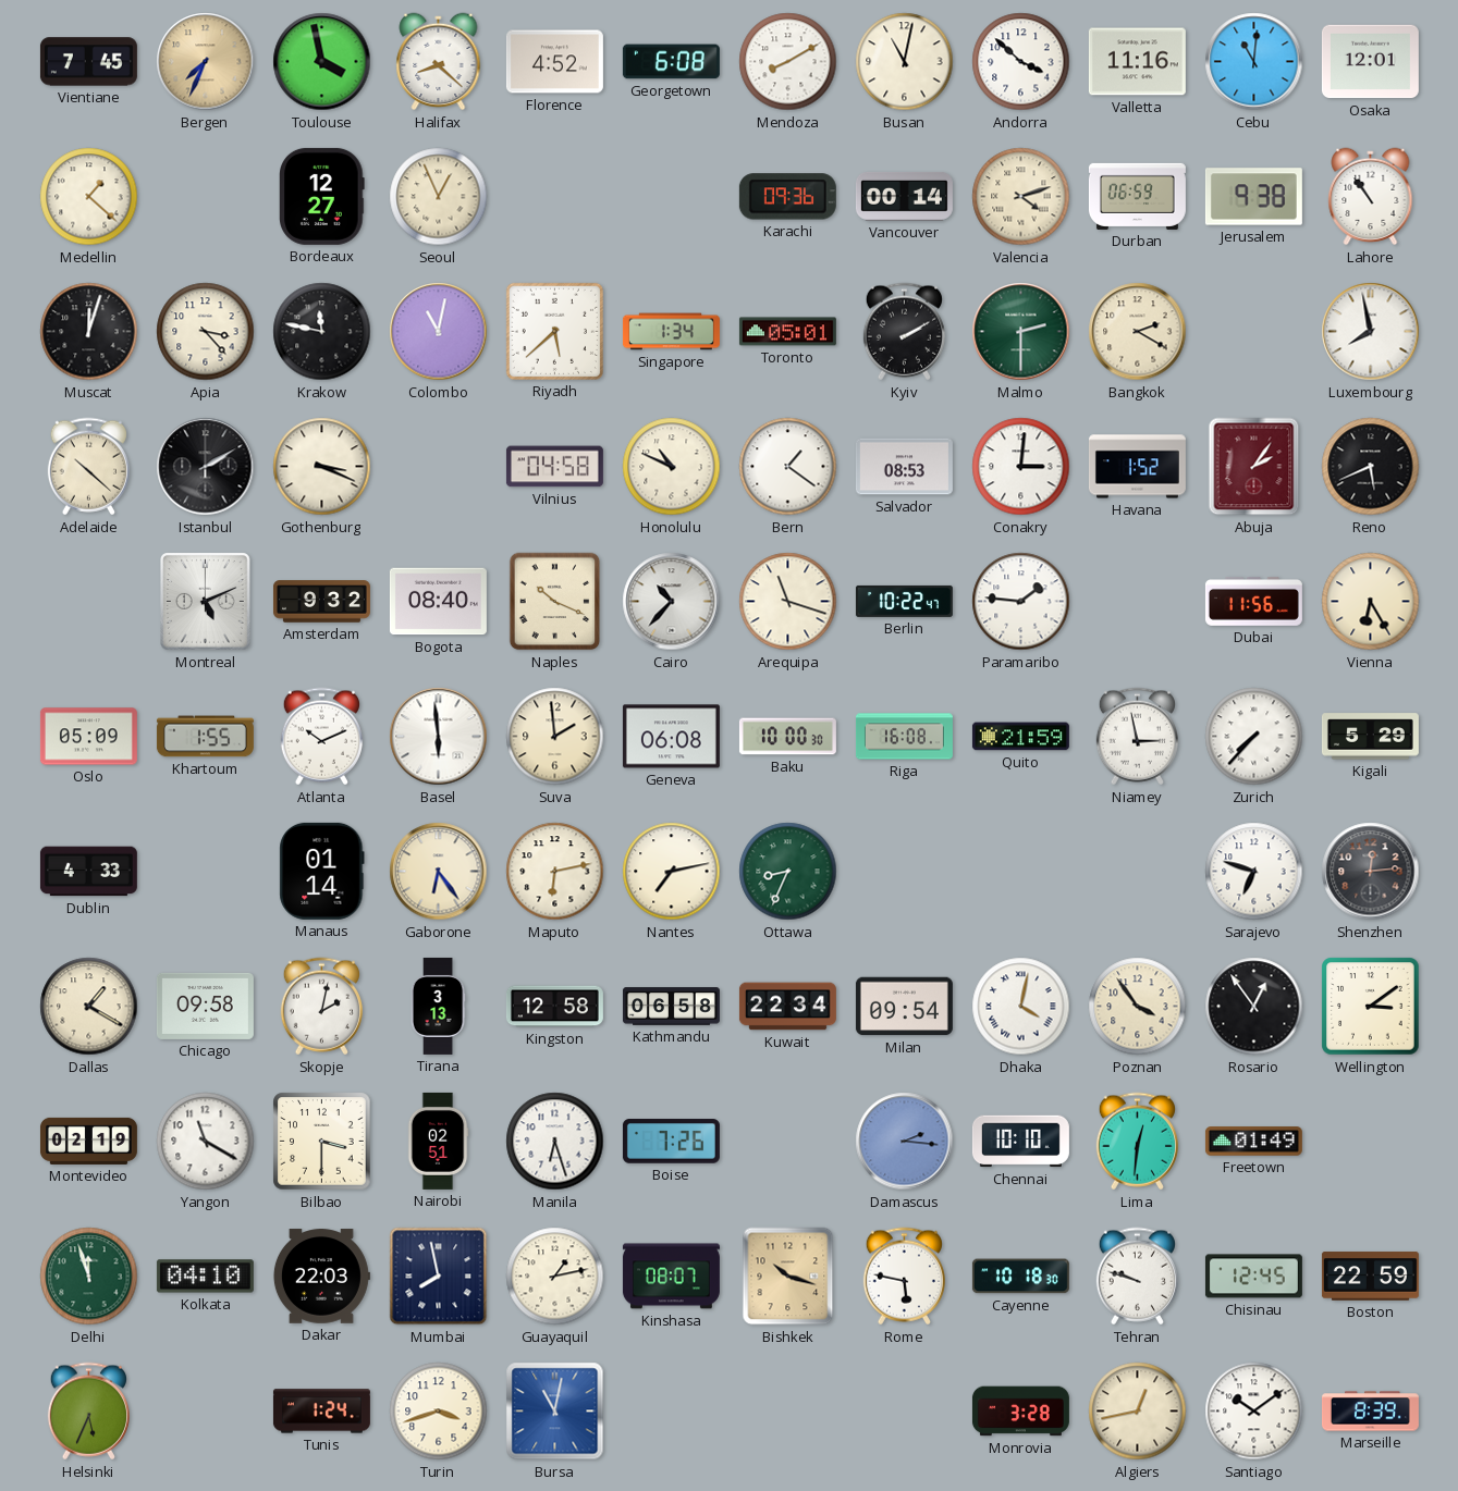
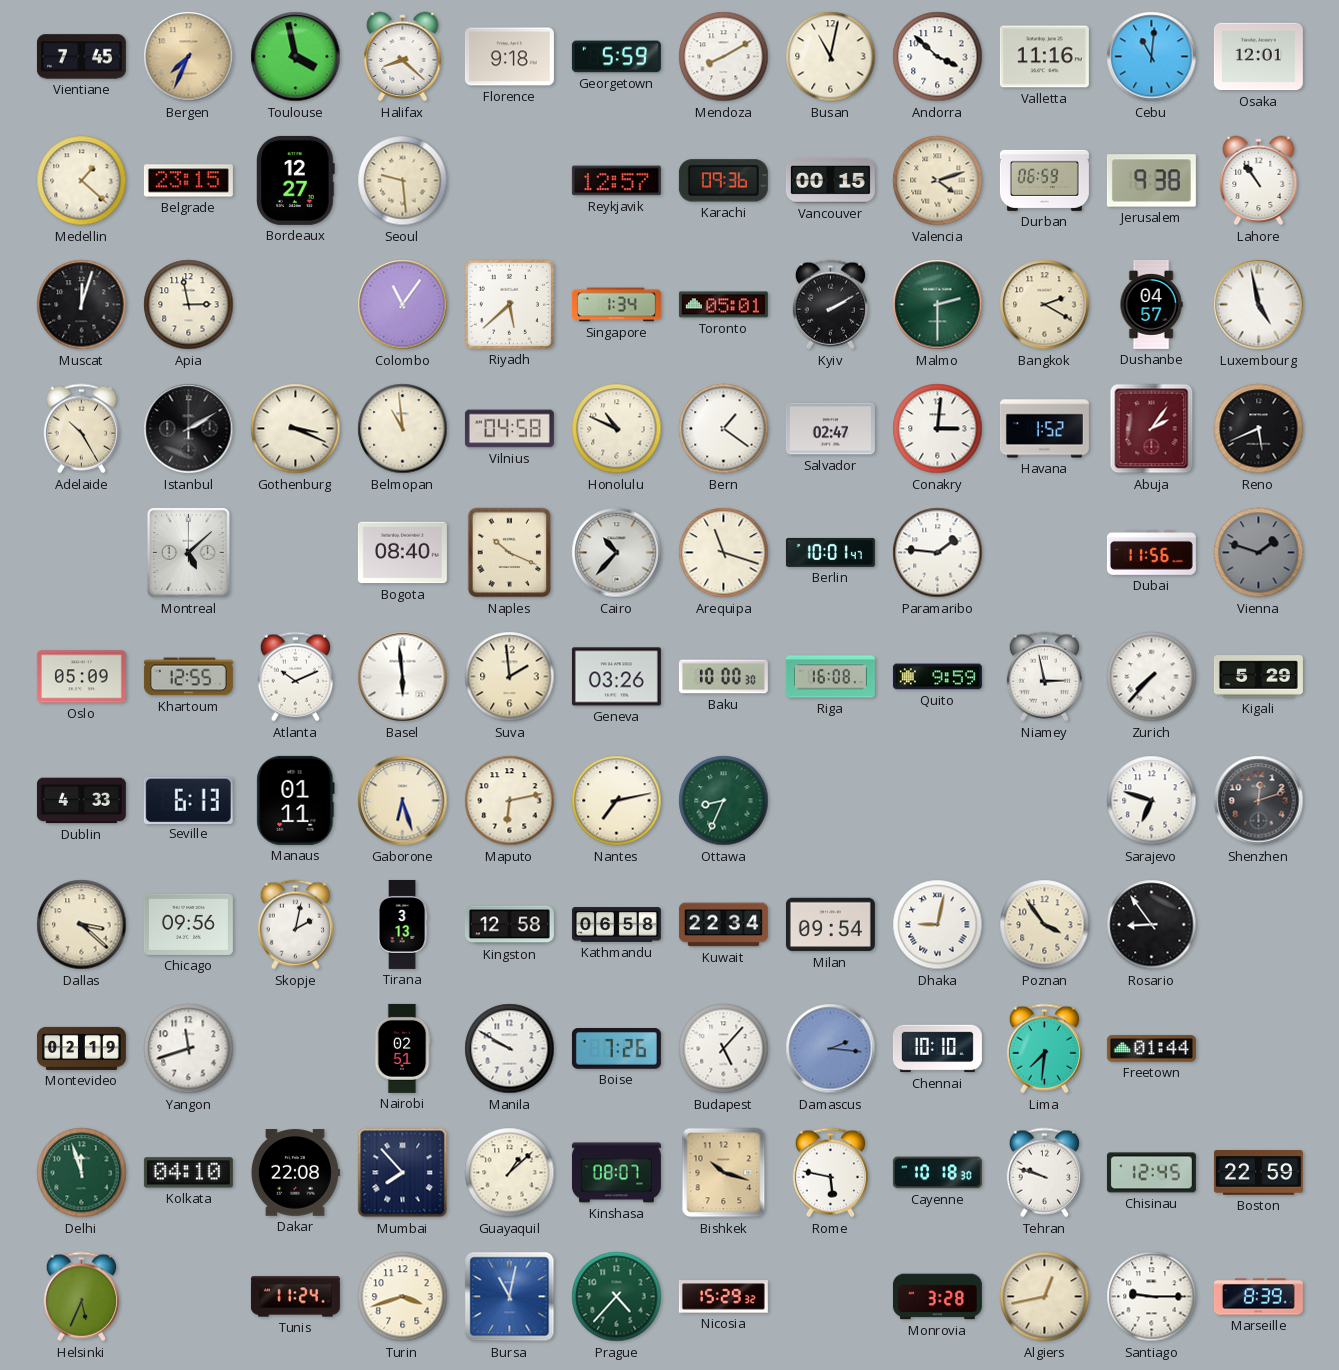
Florence: 4:52 -> 9:18 (509, 57)
Georgetown: 6:08 -> 5:59 (616, 57)
Belgrade: none -> 23:15 (188, 181)
Seoul: 12:56 -> 9:29 (403, 181)
Reykjavik: none -> 12:57 (616, 181)
Vancouver: 00:14 -> 00:15 (830, 180)
Apia: 3:23 -> 2:58 (189, 305)
Krakow: 11:47 -> none (322, 332)
Colombo: 11:02 -> 11:06 (403, 305)
Dushanbe: none -> 04:57 (1151, 304)
Luxembourg: 7:58 -> 4:58 (1259, 305)
Adelaide: 10:22 -> 10:25 (81, 429)
Belmopan: none -> 10:59 (403, 429)
Salvador: 08:53 -> 02:47 (830, 429)
Montreal: 5:11 -> 5:08 (189, 553)
Amsterdam: 9:32 -> none (321, 602)
Berlin: 10:22 -> 10:01 (830, 552)
Vienna: 6:25 -> 1:48 (1259, 553)
Vienna dial: cream -> grey (1259, 553)
Khartoum: 1:55 -> 12:55 (188, 677)
Geneva: 06:08 -> 03:26 (616, 677)
Quito: 21:59 -> 9:59 (937, 677)
Seville: none -> 6:13 (188, 800)
Manaus: 01:14 -> 01:11 (296, 800)
Gaborone: 6:24 -> 6:27 (403, 801)
Shenzhen: 12:14 -> 12:12 (1259, 801)
Dallas: 1:20 -> 3:22 (82, 925)
Chicago: 09:58 -> 09:56 (188, 924)
Dhaka: 4:02 -> 9:02 (938, 925)
Rosario: 12:54 -> 8:54 (1152, 925)
Wellington: 3:09 -> none (1371, 1007)
Yangon: 11:20 -> 11:42 (189, 1049)
Bilbao: 3:30 -> none (322, 1142)
Manila: 6:27 -> 9:50 (510, 1049)
Budapest: none -> 5:07 (724, 1049)
Lima: 12:31 -> 7:31 (1044, 1049)
Freetown: 01:49 -> 01:44 (1151, 1049)
Dakar: 22:03 -> 22:08 (295, 1173)
Mumbai: 7:58 -> 7:53 (403, 1173)
Guayaquil: 1:13 -> 1:08 (510, 1173)
Tunis: 1:24 -> 11:24 (295, 1297)
Prague: none -> 4:37 (617, 1297)
Nicosia: none -> 15:29 (723, 1297)
Santiago: 10:09 -> 9:15 (1152, 1297)
